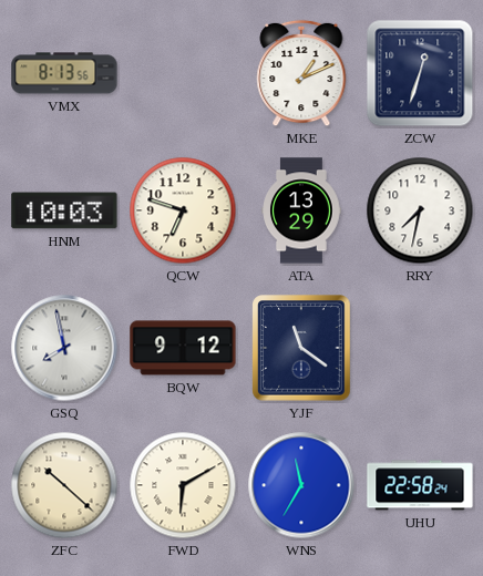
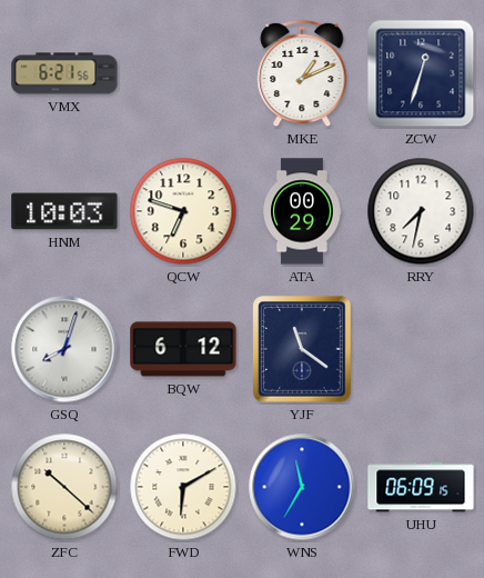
VMX: 8:13 -> 6:21 (64, 73)
ATA: 13:29 -> 00:29 (302, 211)
GSQ: 7:58 -> 8:03 (64, 349)
BQW: 9:12 -> 6:12 (183, 349)
UHU: 22:58 -> 06:09 (421, 487)
